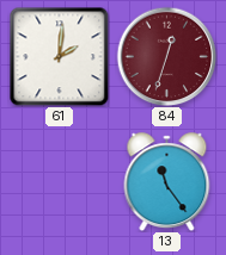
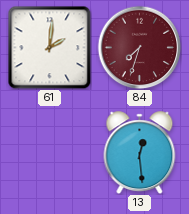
84: 12:33 -> 7:33 (139, 47)
13: 11:24 -> 12:29 (140, 153)
